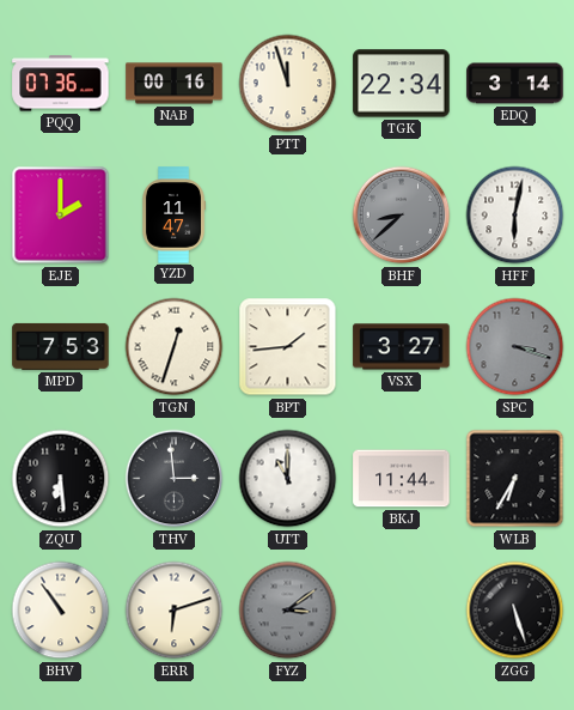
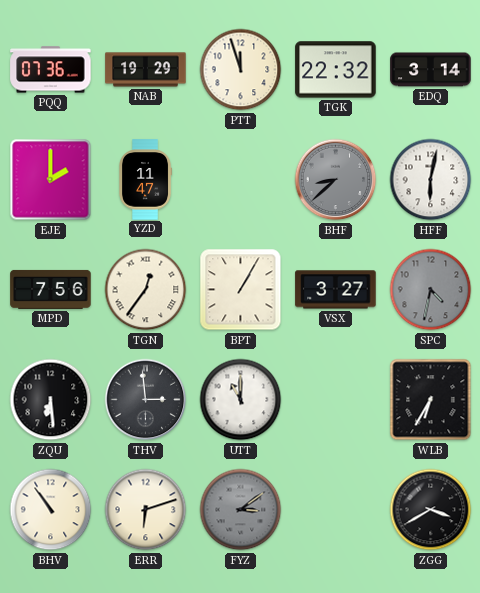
NAB: 00:16 -> 19:29 (146, 70)
TGK: 22:34 -> 22:32 (336, 70)
MPD: 7:53 -> 7:56 (51, 289)
TGN: 12:33 -> 12:36 (146, 290)
BPT: 1:44 -> 1:05 (241, 290)
SPC: 3:18 -> 4:32 (431, 290)
BKJ: 11:44 -> none (402, 479)
ZGG: 5:27 -> 3:40 (431, 510)
